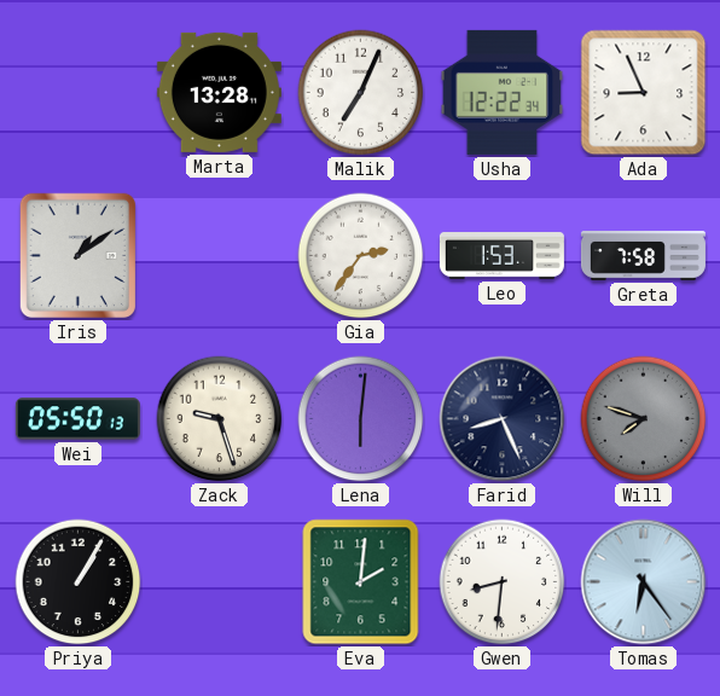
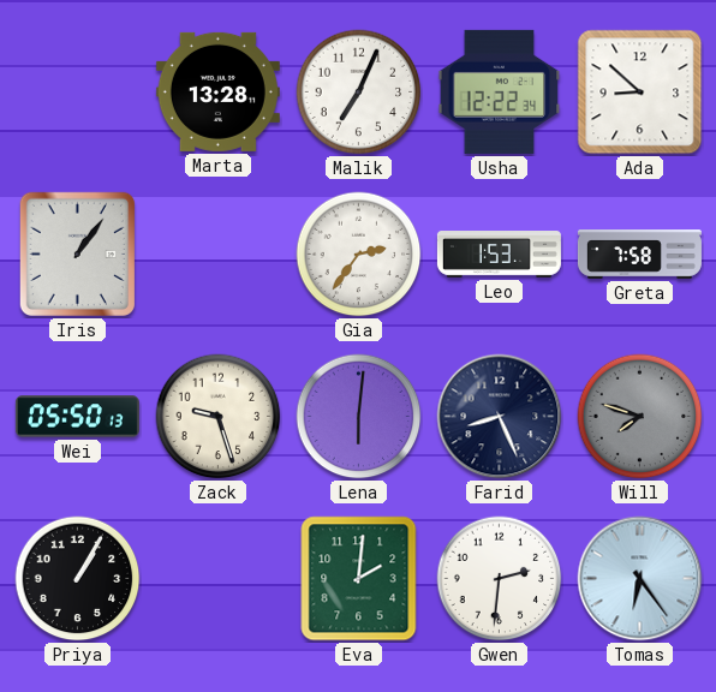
Ada: 8:56 -> 8:52 (640, 93)
Iris: 1:09 -> 1:06 (77, 253)
Gwen: 8:31 -> 2:31 (500, 579)
